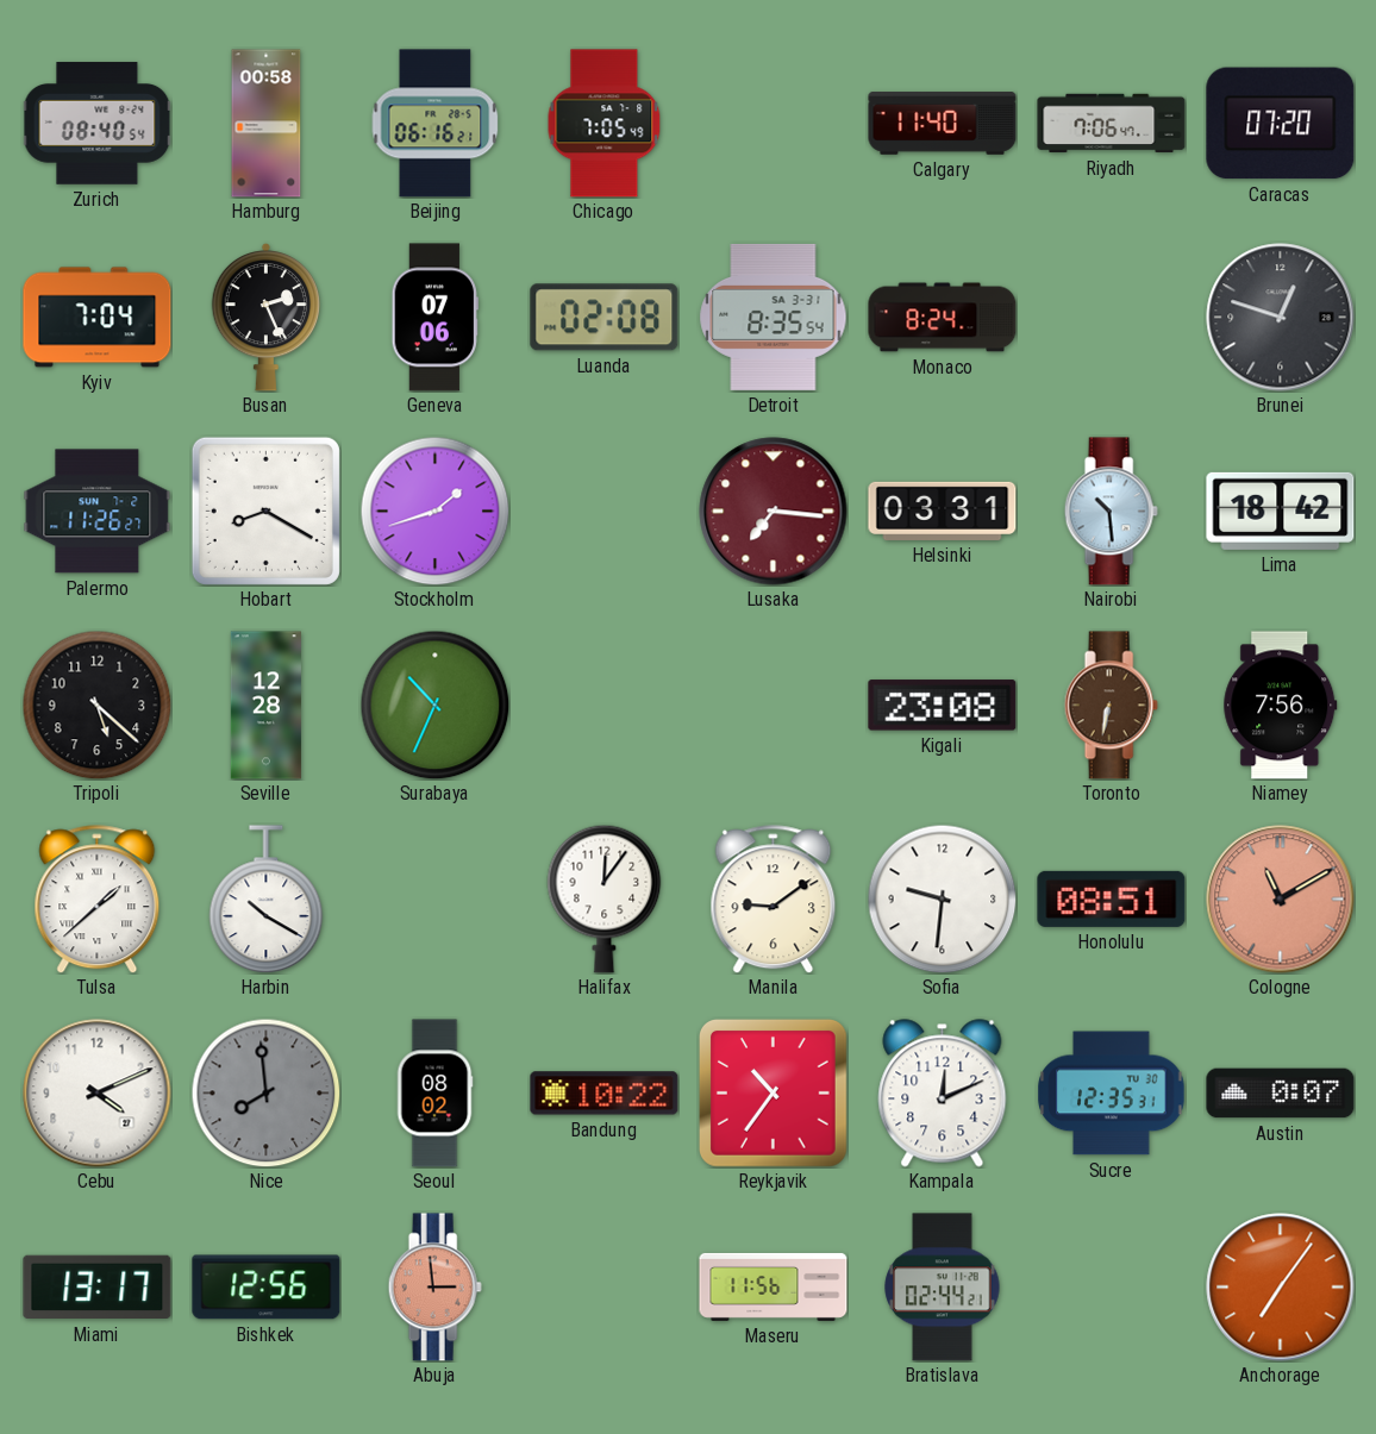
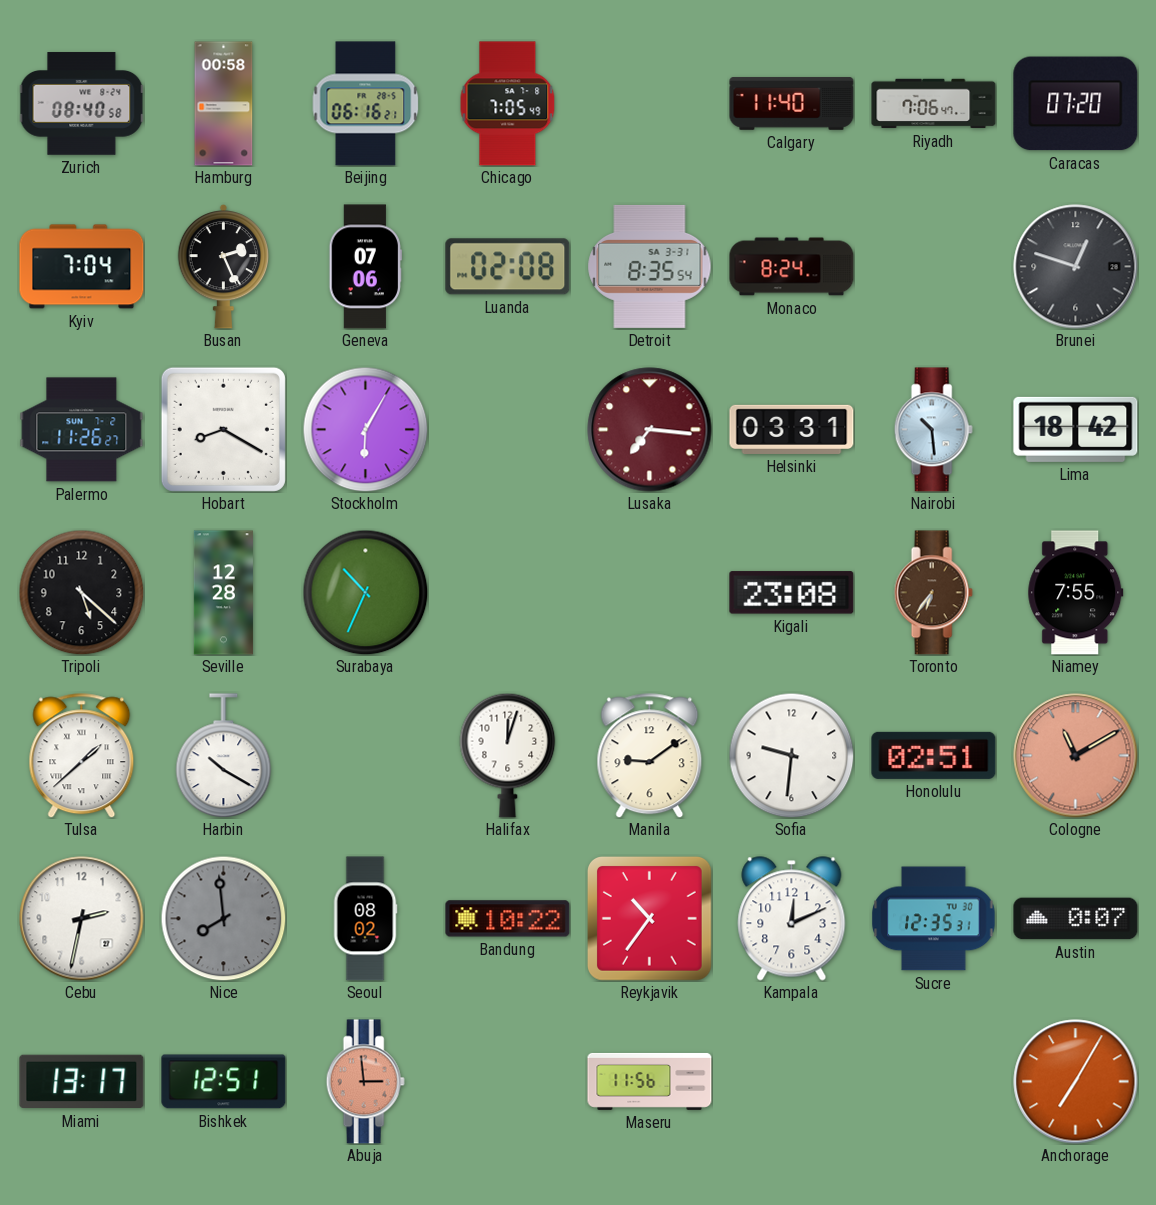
Zurich: 08:40:54 -> 08:40:58 (81, 104)
Stockholm: 1:42 -> 6:05 (365, 429)
Toronto: 6:32 -> 6:36 (933, 593)
Niamey: 7:56 -> 7:55 (1076, 593)
Halifax: 12:06 -> 12:03 (508, 755)
Honolulu: 08:51 -> 02:51 (934, 755)
Cebu: 4:11 -> 2:32 (82, 919)
Bishkek: 12:56 -> 12:51 (224, 1082)
Bratislava: 02:44 -> none (943, 1288)
Anchorage: 7:06 -> 7:05 (1076, 1082)
